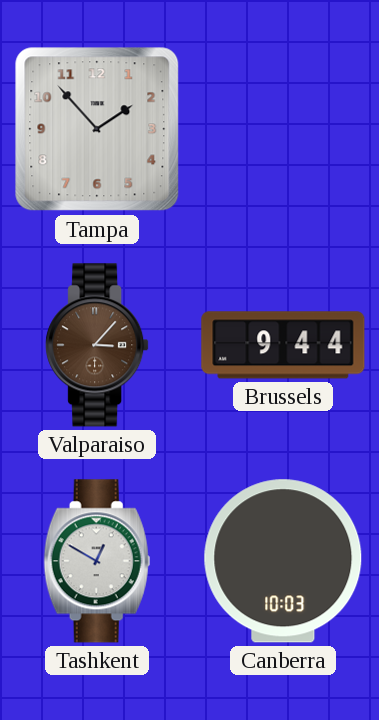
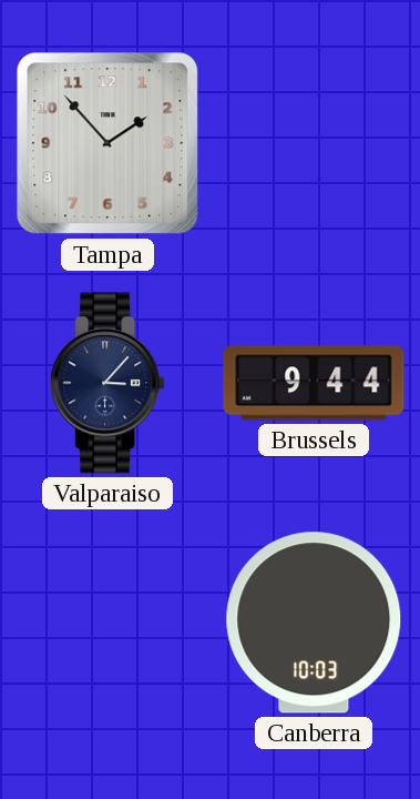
Valparaiso dial: brown -> navy (107, 383)
Tashkent: 12:50 -> none (97, 561)
